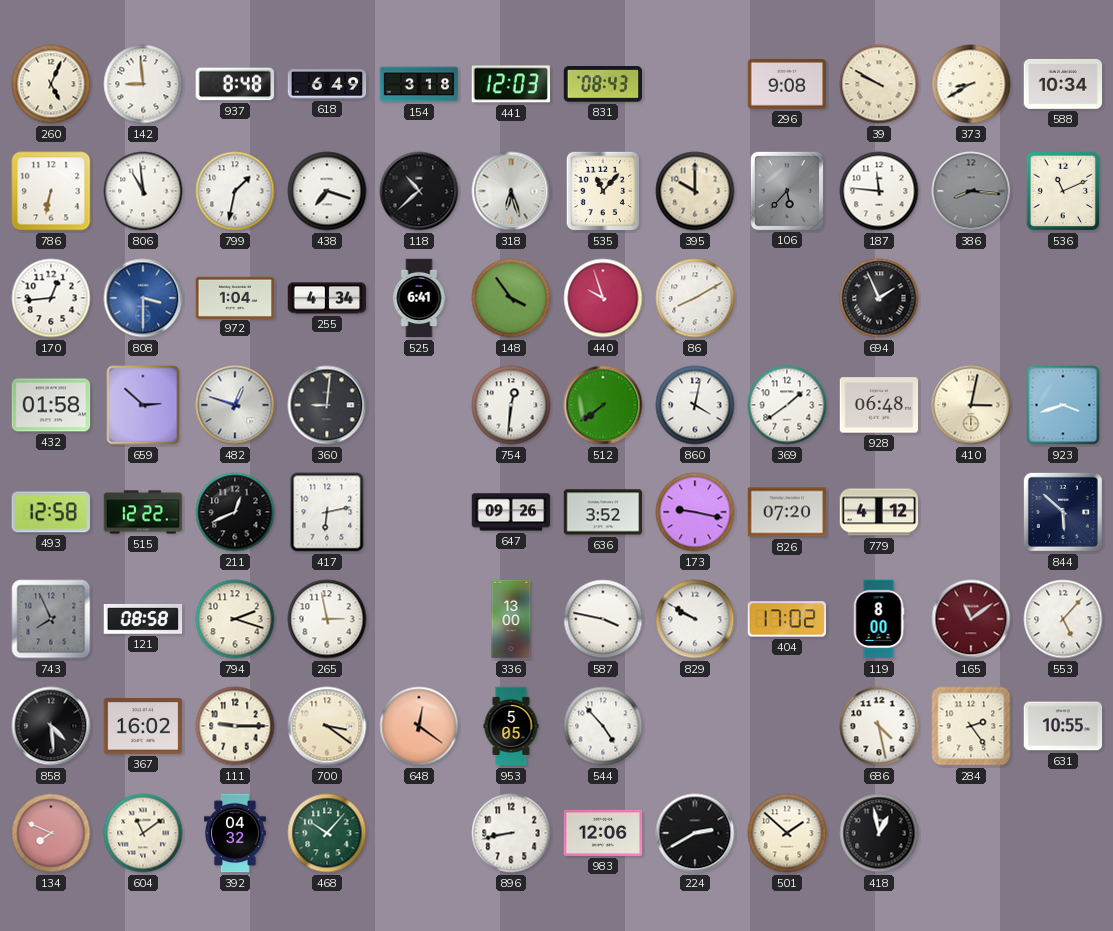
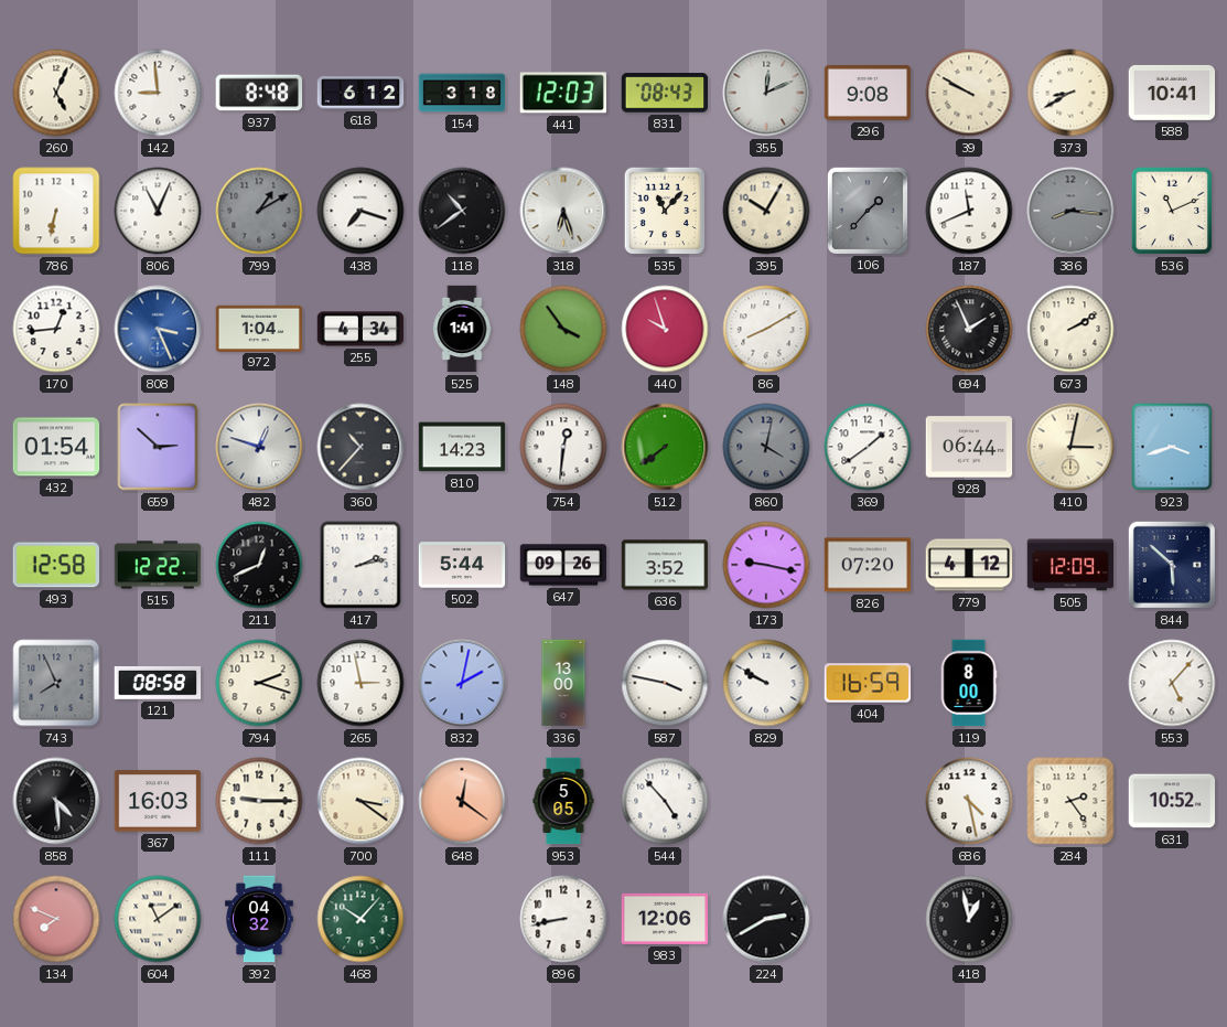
618: 6:49 -> 6:12 (360, 93)
355: none -> 12:11 (766, 93)
588: 10:34 -> 10:41 (1172, 93)
806: 10:59 -> 11:04 (158, 211)
799: 1:32 -> 1:10 (259, 211)
799 dial: white -> grey (259, 211)
118: 10:38 -> 10:39 (462, 211)
395: 10:00 -> 10:05 (766, 211)
106: 5:37 -> 1:37 (867, 210)
187: 11:46 -> 11:41 (969, 211)
808: 3:30 -> 3:26 (158, 329)
525: 6:41 -> 1:41 (462, 329)
673: none -> 2:10 (1070, 329)
432: 01:58 -> 01:54 (56, 447)
360: 9:01 -> 10:37 (360, 447)
810: none -> 14:23 (462, 447)
860 dial: white -> grey (766, 447)
928: 06:48 -> 06:44 (969, 447)
417: 6:13 -> 2:13 (360, 565)
502: none -> 5:44 (462, 565)
505: none -> 12:09 (1070, 565)
832: none -> 2:02 (462, 683)
404: 17:02 -> 16:59 (868, 683)
165: 11:09 -> none (971, 619)
367: 16:02 -> 16:03 (158, 801)
631: 10:55 -> 10:52 (1172, 801)
501: 1:52 -> none (787, 833)
